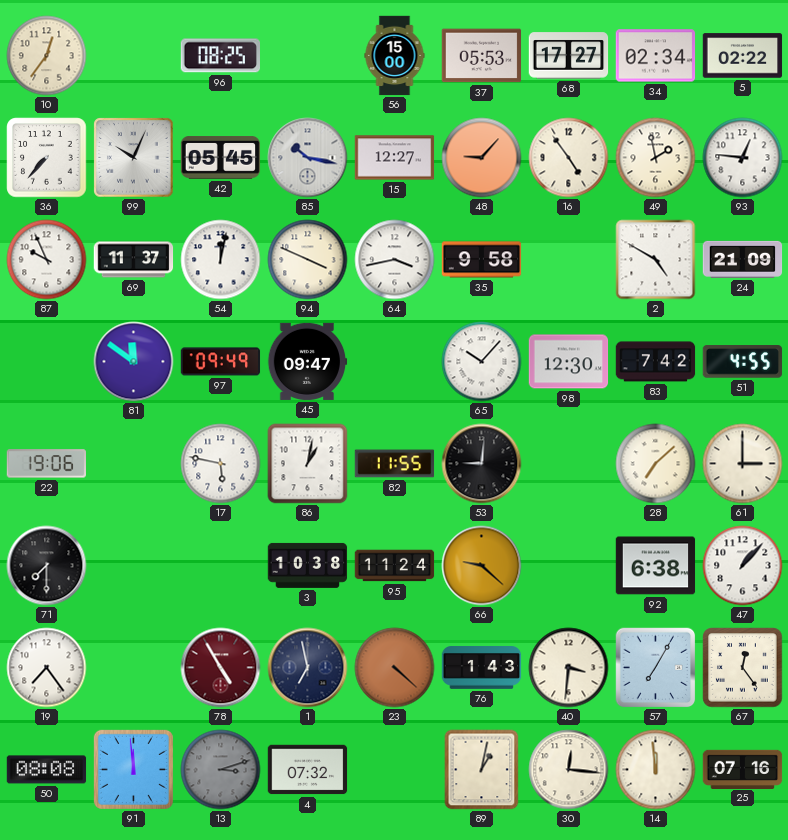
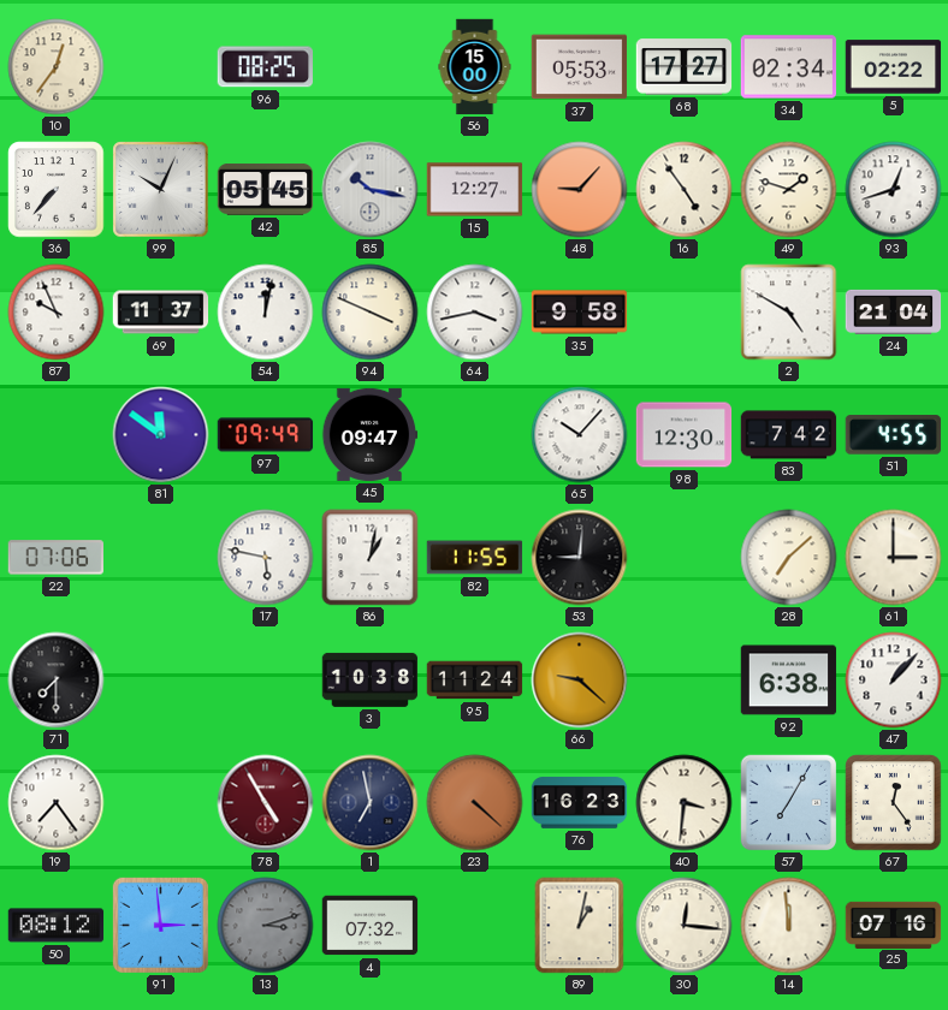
49: 1:58 -> 1:48 (789, 190)
93: 12:46 -> 12:42 (894, 190)
24: 21:09 -> 21:04 (894, 311)
22: 19:06 -> 07:06 (55, 558)
76: 1:43 -> 16:23 (580, 803)
50: 08:08 -> 08:12 (57, 926)
91: 11:59 -> 2:59 (160, 925)
